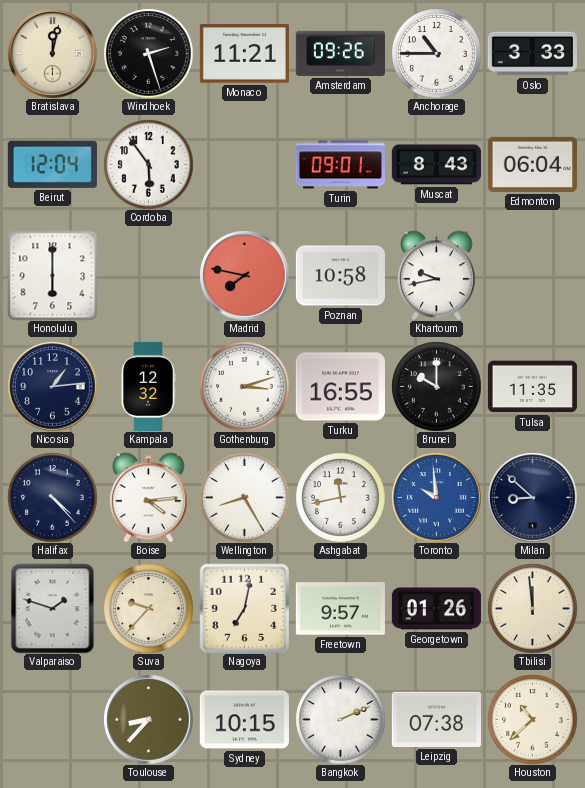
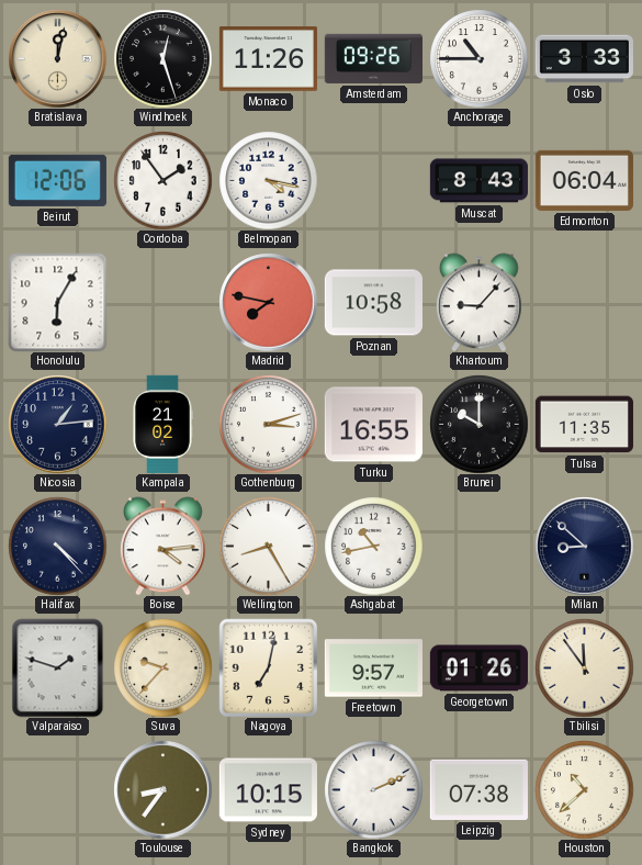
Windhoek: 2:27 -> 12:27 (162, 58)
Monaco: 11:21 -> 11:26 (268, 59)
Beirut: 12:04 -> 12:06 (57, 180)
Cordoba: 5:54 -> 1:54 (162, 180)
Belmopan: none -> 4:17 (268, 180)
Turin: 09:01 -> none (340, 165)
Honolulu: 6:00 -> 6:05 (57, 302)
Khartoum: 9:43 -> 9:07 (480, 302)
Kampala: 12:32 -> 21:02 (162, 424)
Ashgabat: 11:43 -> 10:43 (373, 546)
Toronto: 9:59 -> none (436, 497)
Tbilisi: 11:59 -> 11:54 (584, 667)
Toulouse: 8:37 -> 8:36 (162, 789)
